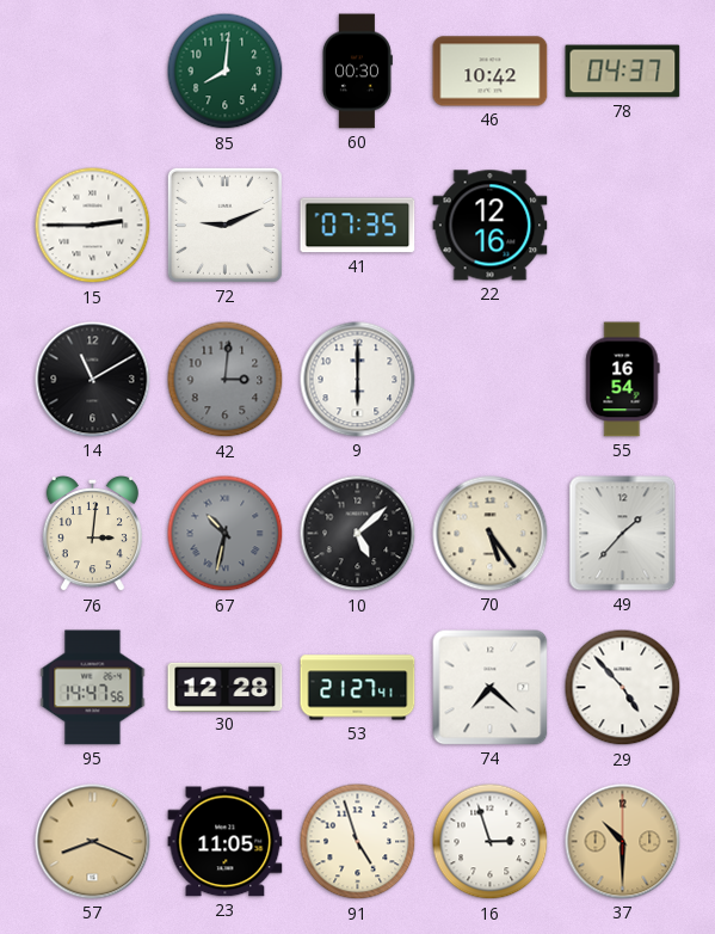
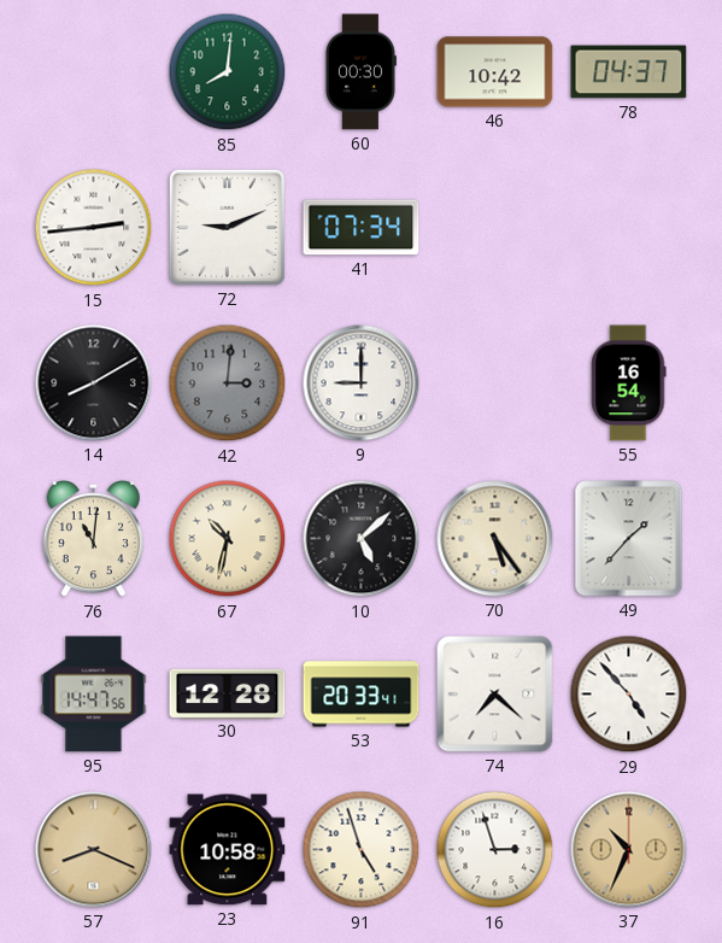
15: 2:45 -> 2:44 (94, 228)
41: 07:35 -> 07:34 (362, 228)
22: 12:16 -> none (491, 226)
14: 11:10 -> 8:10 (94, 383)
9: 6:00 -> 9:00 (362, 383)
76: 3:01 -> 11:01 (93, 539)
67 dial: grey -> cream (228, 539)
53: 21:27 -> 20:33 (362, 695)
23: 11:05 -> 10:58 (228, 850)
37: 10:30 -> 10:34 (629, 850)
